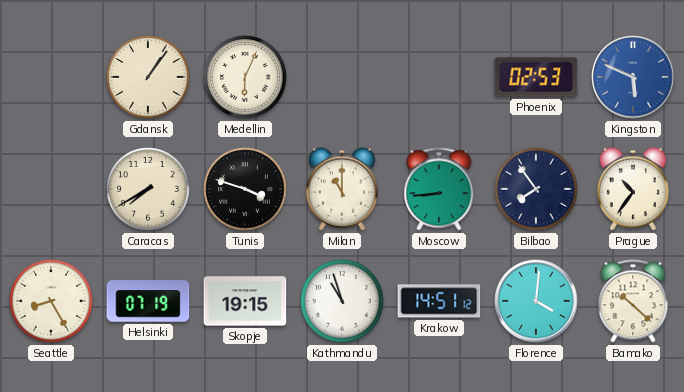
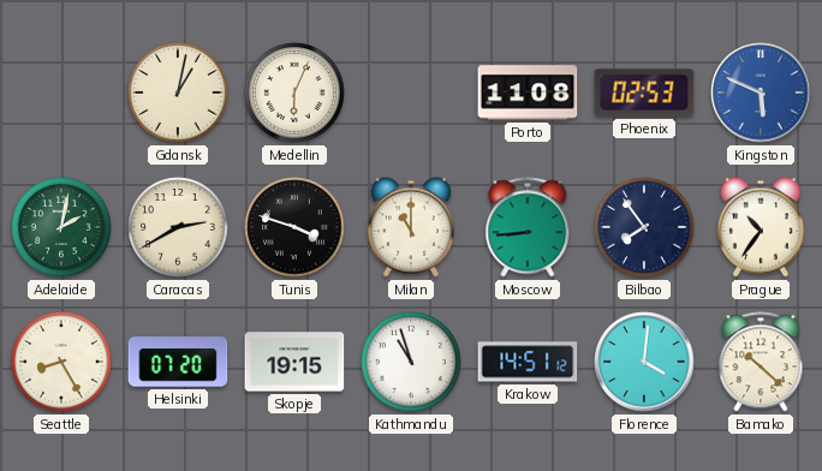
Gdansk: 1:06 -> 1:02 (178, 93)
Porto: none -> 11:08 (528, 93)
Adelaide: none -> 2:02 (61, 227)
Caracas: 7:40 -> 2:40 (178, 227)
Helsinki: 07:19 -> 07:20 (178, 362)
